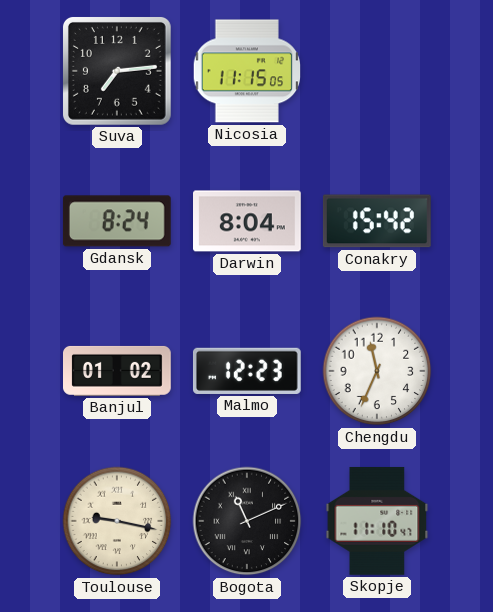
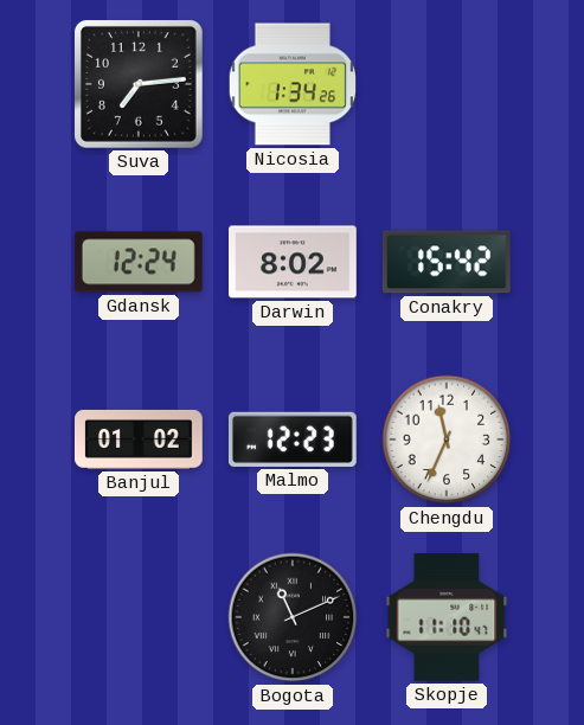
Nicosia: 11:15 -> 1:34 (291, 84)
Gdansk: 8:24 -> 12:24 (139, 262)
Darwin: 8:04 -> 8:02 (294, 262)
Toulouse: 9:17 -> none (117, 521)
